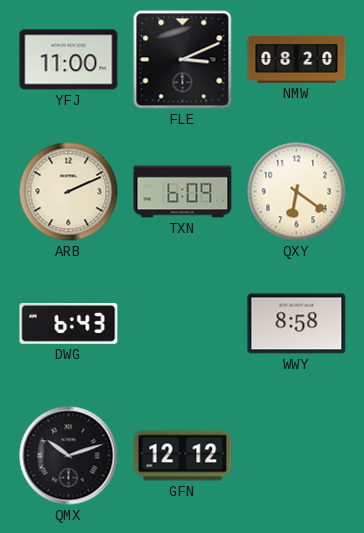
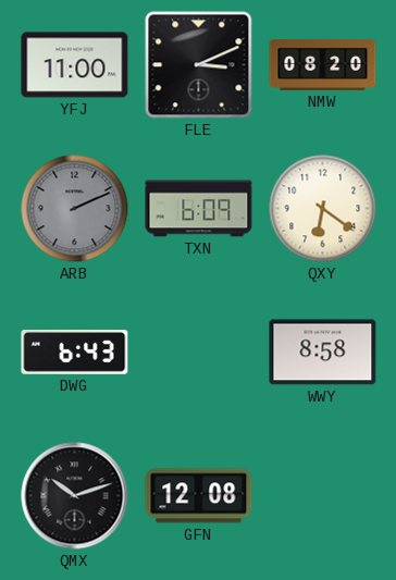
ARB dial: cream -> grey (75, 209)
GFN: 12:12 -> 12:08 (199, 496)
